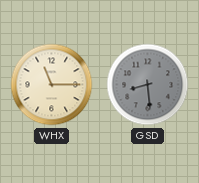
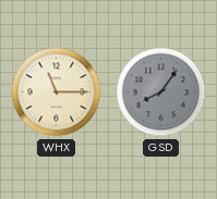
GSD: 8:29 -> 8:06 (161, 92)
